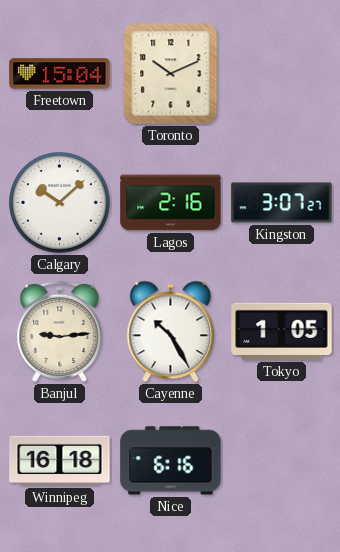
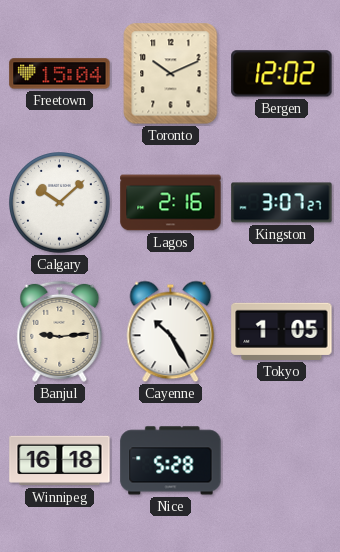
Bergen: none -> 12:02 (282, 74)
Nice: 6:16 -> 5:28 (171, 461)
